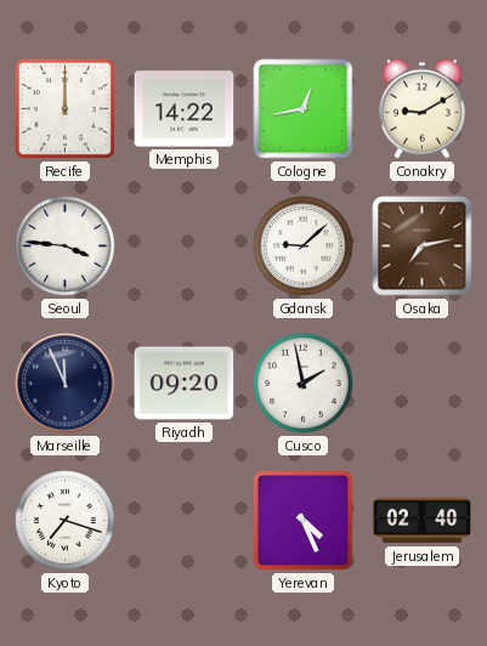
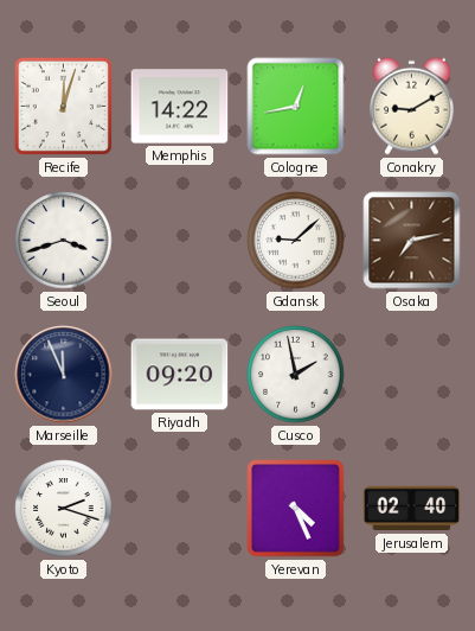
Recife: 12:00 -> 12:03 (63, 106)
Seoul: 3:46 -> 3:42 (64, 241)
Kyoto: 7:18 -> 2:18 (64, 509)
